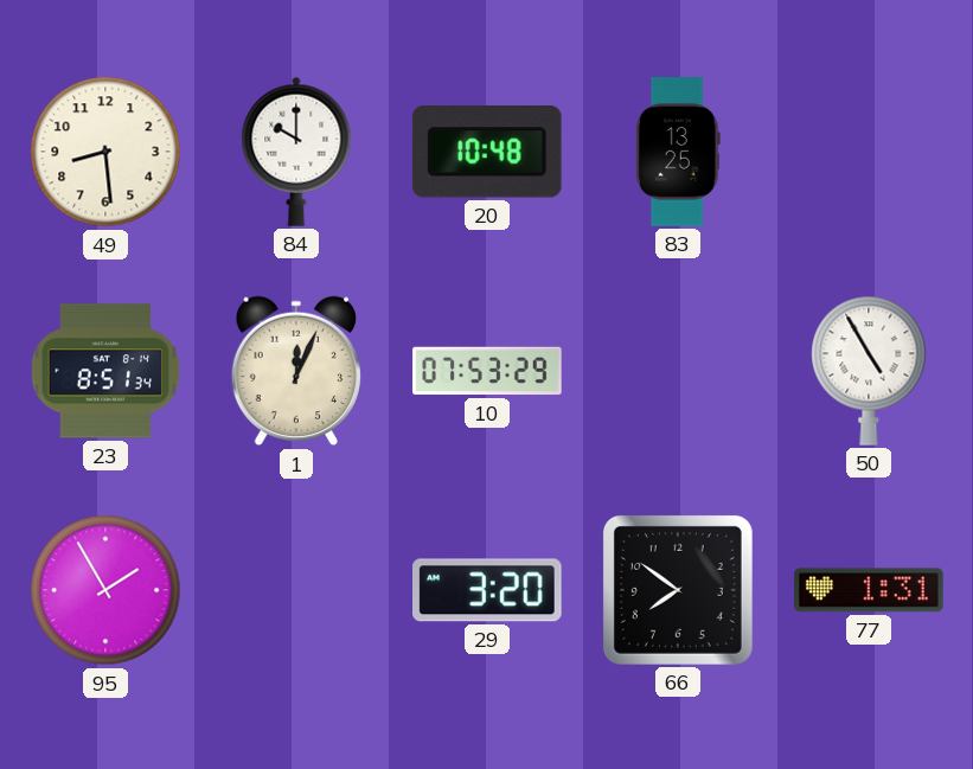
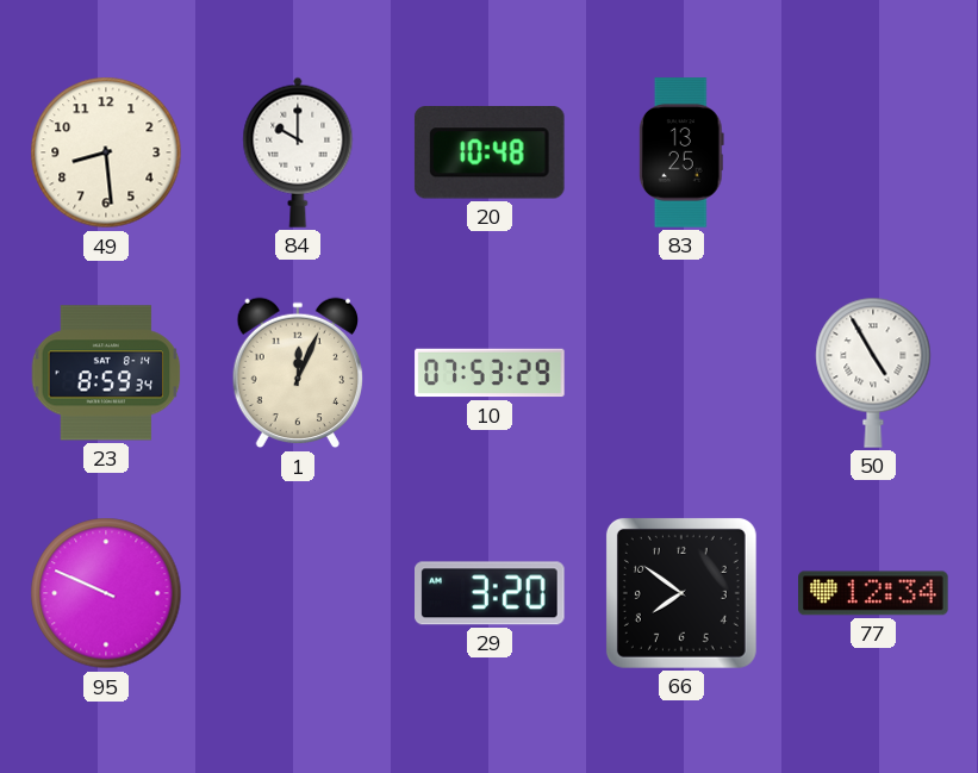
23: 8:51 -> 8:59 (106, 373)
95: 1:55 -> 9:49 (106, 593)
77: 1:31 -> 12:34 (873, 593)
